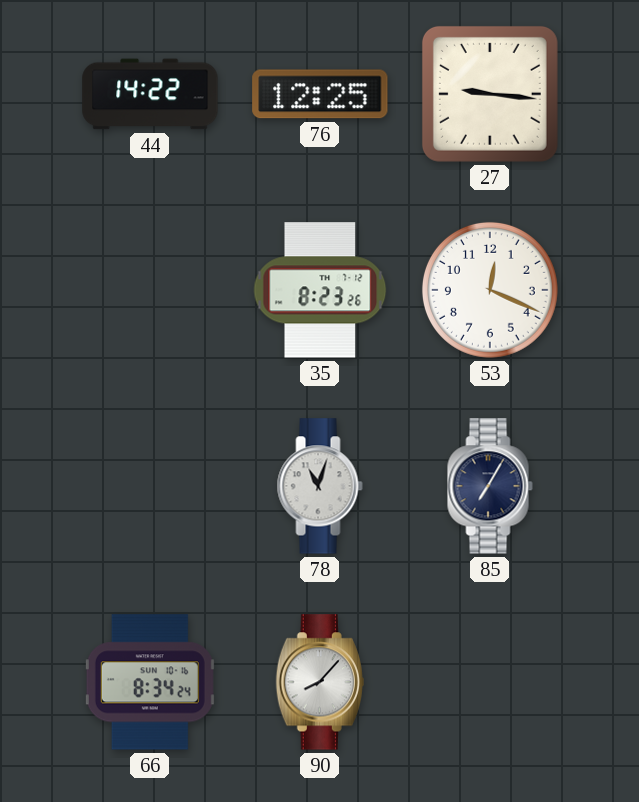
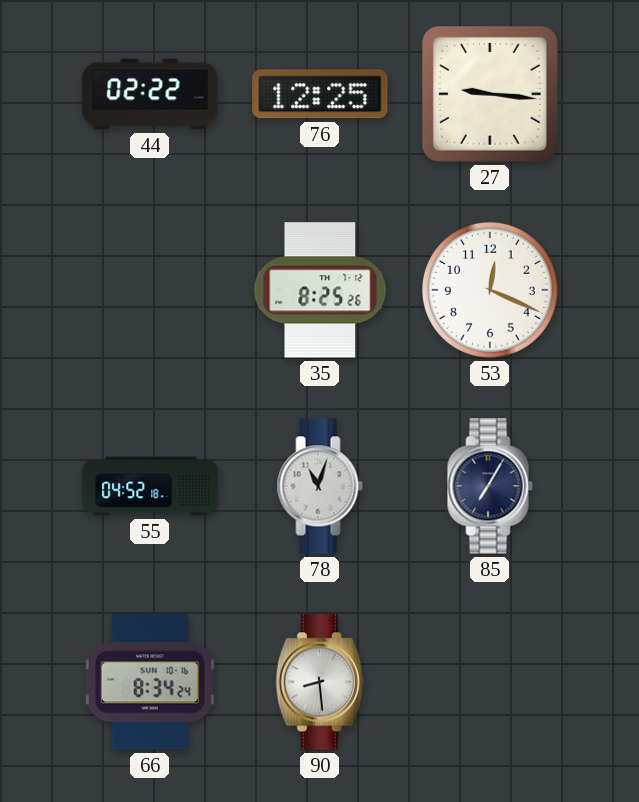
44: 14:22 -> 02:22 (150, 94)
35: 8:23 -> 8:25 (320, 290)
55: none -> 04:52 (150, 486)
90: 8:07 -> 8:29 (320, 682)
